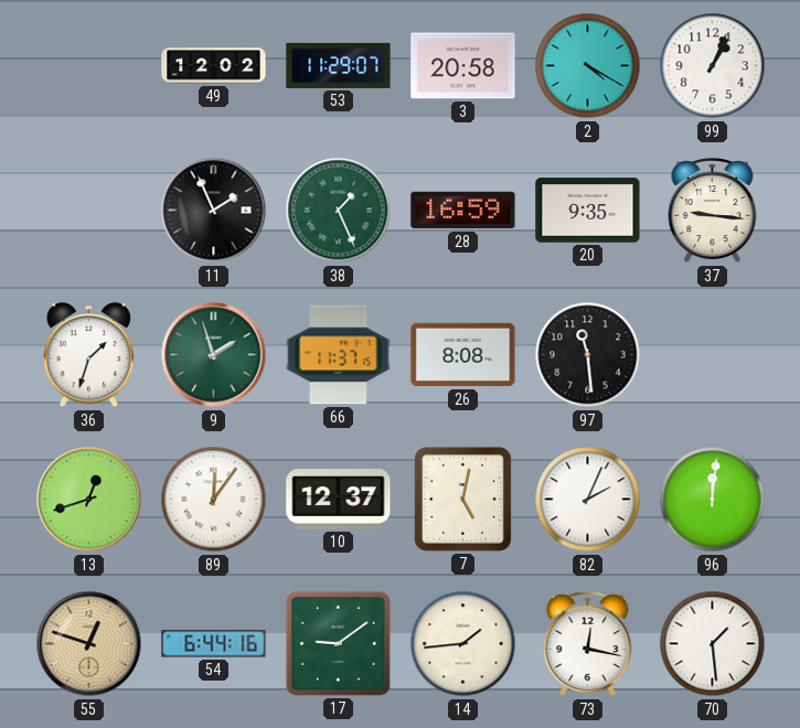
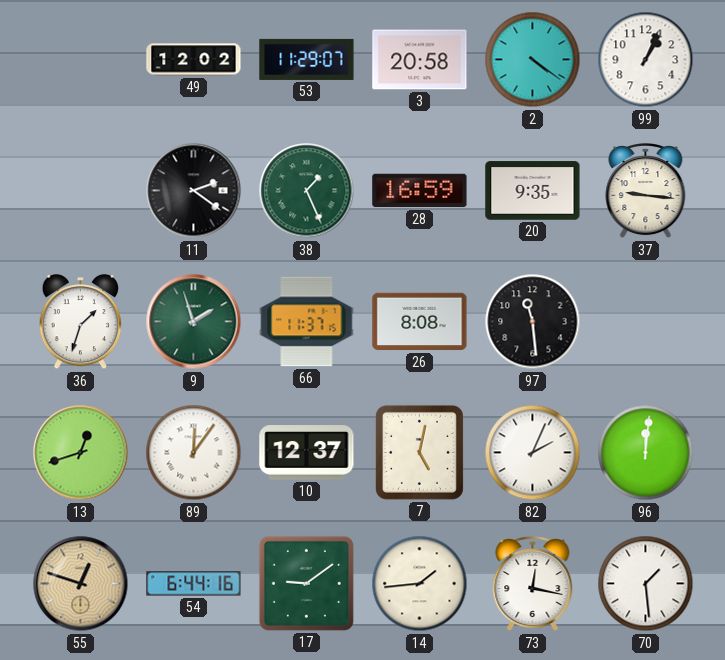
2: 4:20 -> 4:21 (533, 60)
11: 1:56 -> 2:21 (194, 191)
